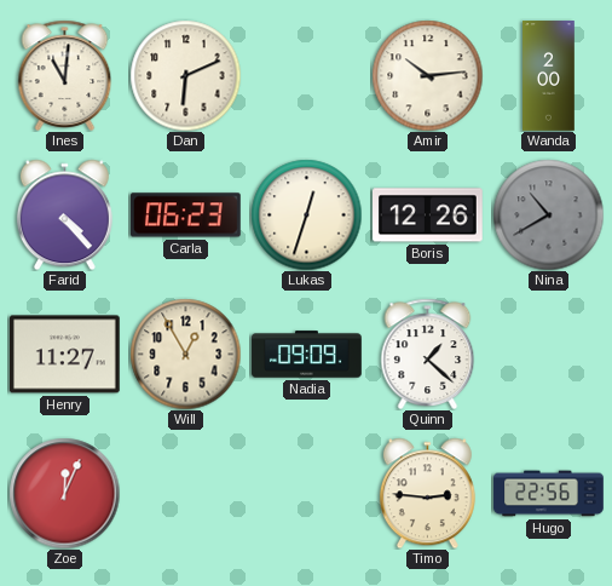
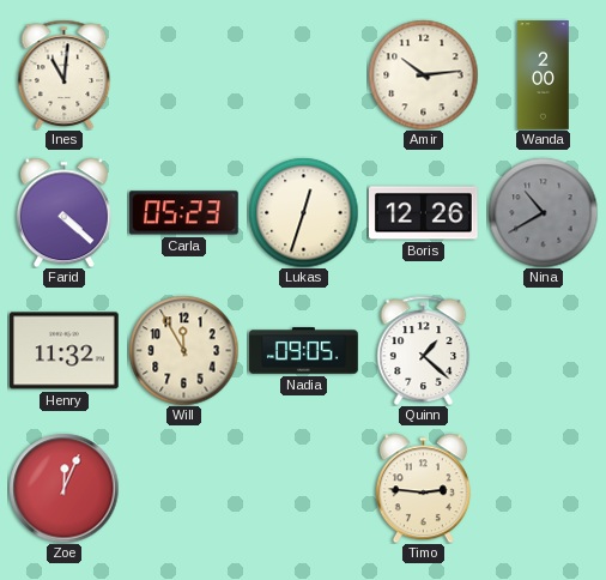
Dan: 6:11 -> none (185, 75)
Farid: 4:23 -> 4:22 (63, 212)
Carla: 06:23 -> 05:23 (184, 213)
Henry: 11:27 -> 11:32 (65, 351)
Will: 12:55 -> 11:55 (183, 350)
Nadia: 09:09 -> 09:05 (304, 351)
Hugo: 22:56 -> none (549, 494)
